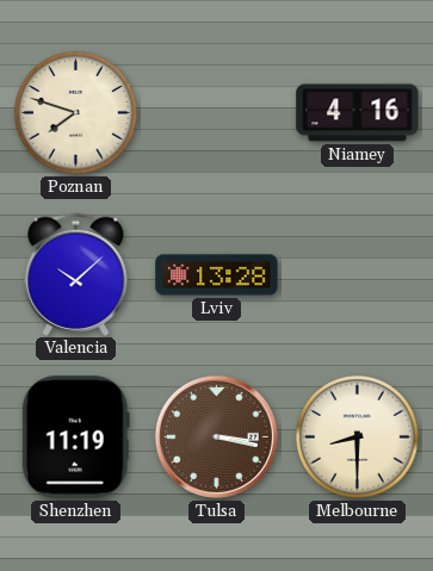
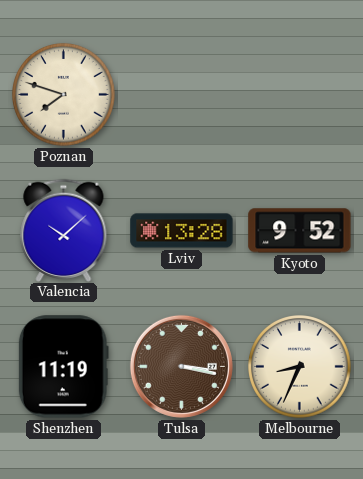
Niamey: 4:16 -> none (358, 113)
Kyoto: none -> 9:52 (300, 231)
Melbourne: 8:30 -> 8:34 (300, 367)
